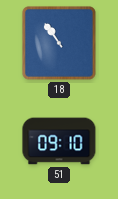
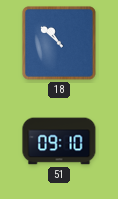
18: 10:54 -> 10:52 (59, 43)
